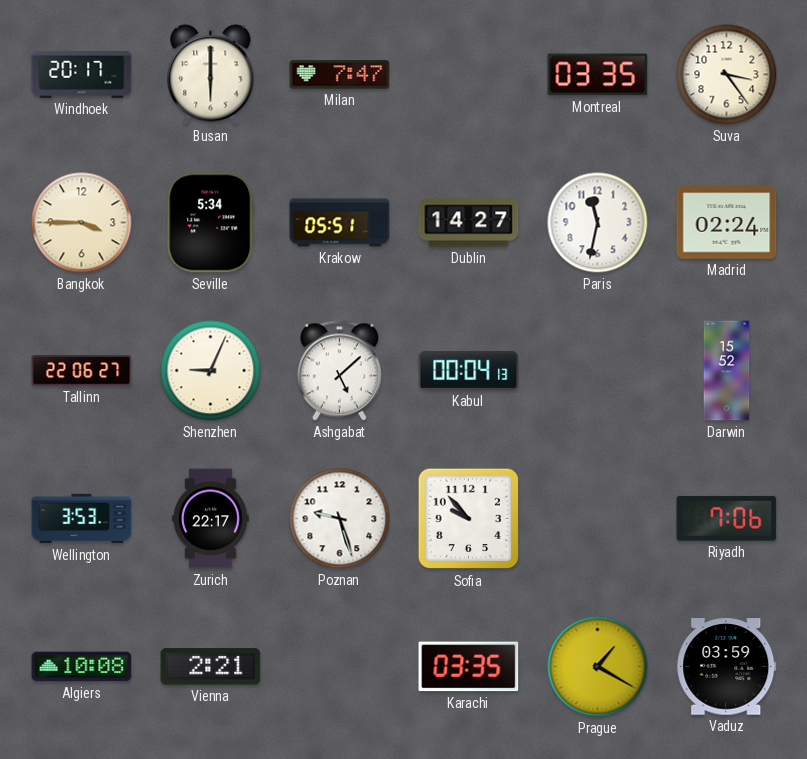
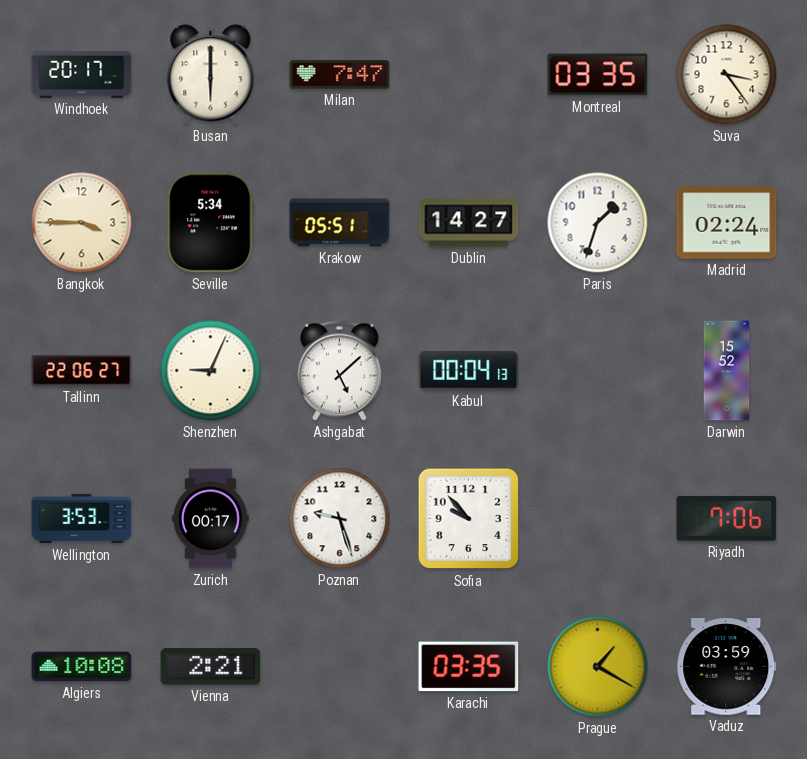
Paris: 11:32 -> 1:33 (598, 223)
Zurich: 22:17 -> 00:17 (211, 519)
